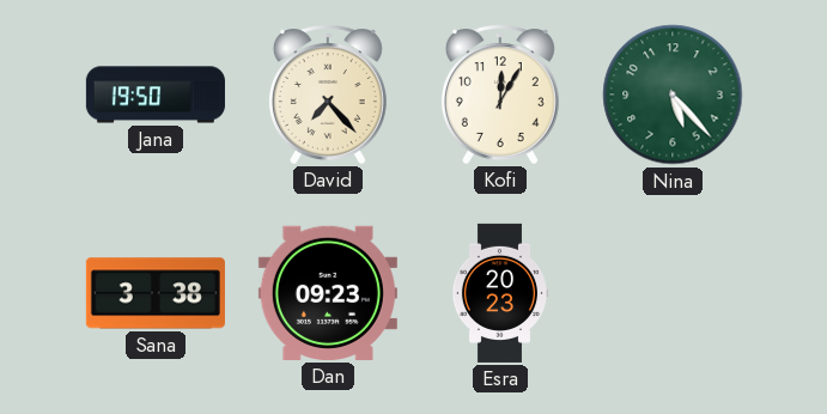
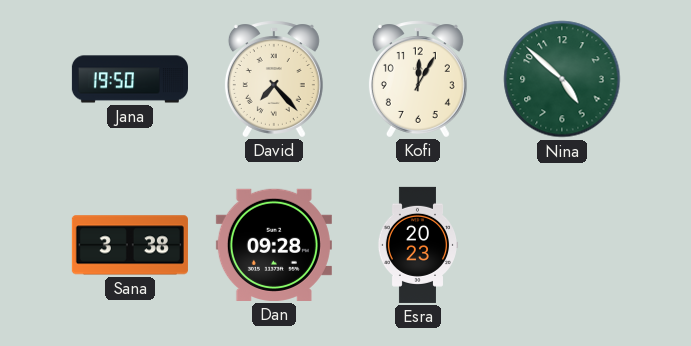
Nina: 5:23 -> 4:52 (562, 79)
Dan: 09:23 -> 09:28 (274, 245)
